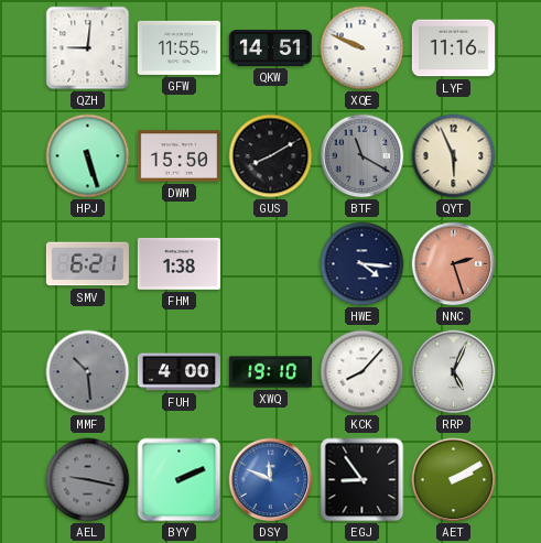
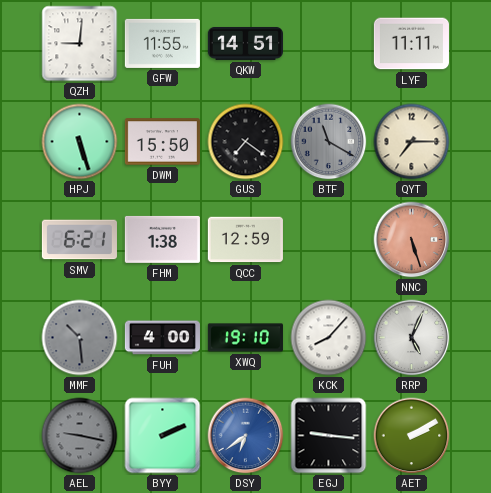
XQE: 9:49 -> none (363, 48)
LYF: 11:16 -> 11:11 (411, 44)
GUS: 8:10 -> 7:21 (246, 142)
QYT: 5:56 -> 7:15 (412, 142)
QCC: none -> 12:59 (245, 240)
HWE: 4:16 -> none (363, 264)
NNC: 2:27 -> 5:27 (412, 240)
DSY: 11:49 -> 6:39 (246, 436)
EGJ: 8:54 -> 9:16 (329, 436)
